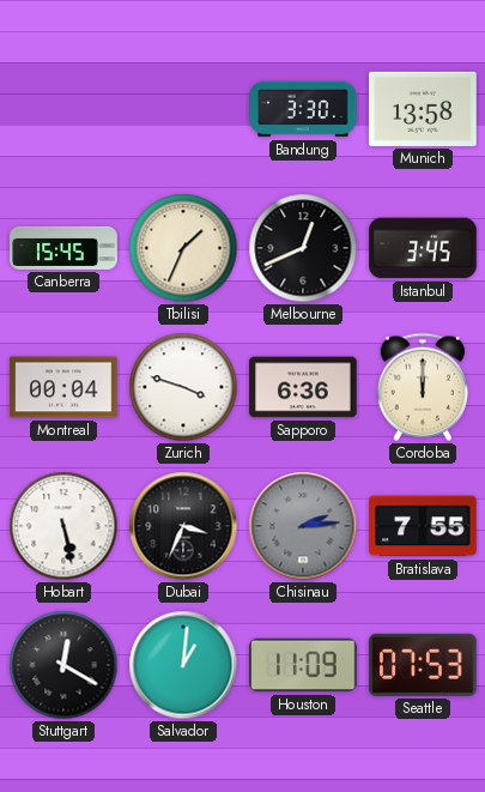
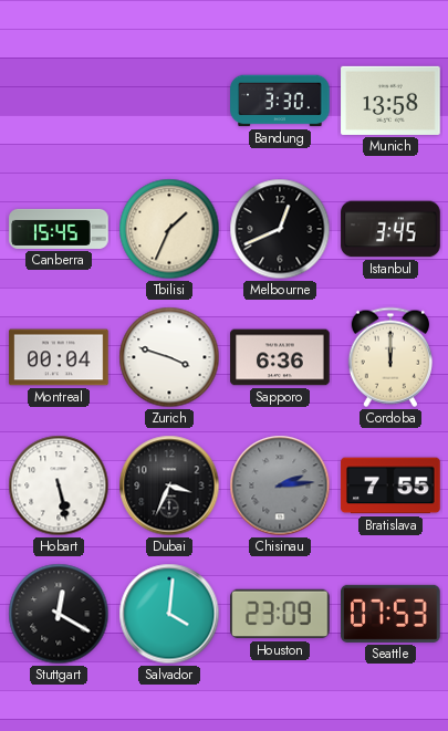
Salvador: 1:01 -> 4:01 (169, 614)
Houston: 11:09 -> 23:09 (280, 614)
